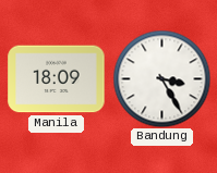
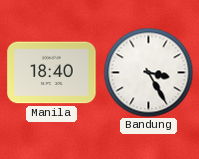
Manila: 18:09 -> 18:40 (52, 73)
